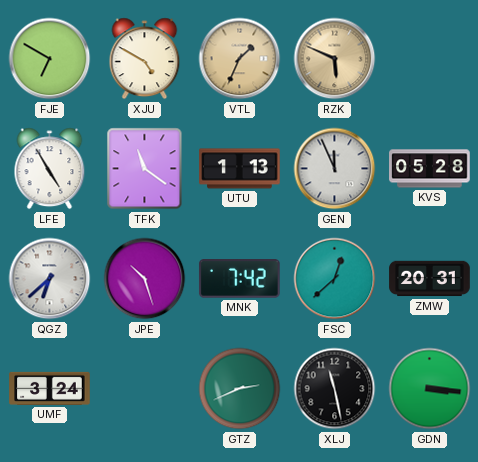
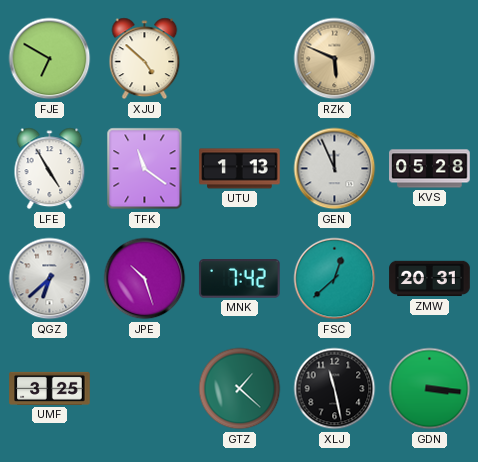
XJU: 4:50 -> 4:52 (145, 59)
VTL: 1:34 -> none (240, 59)
UMF: 3:24 -> 3:25 (50, 388)
GTZ: 2:41 -> 1:22 (240, 389)
